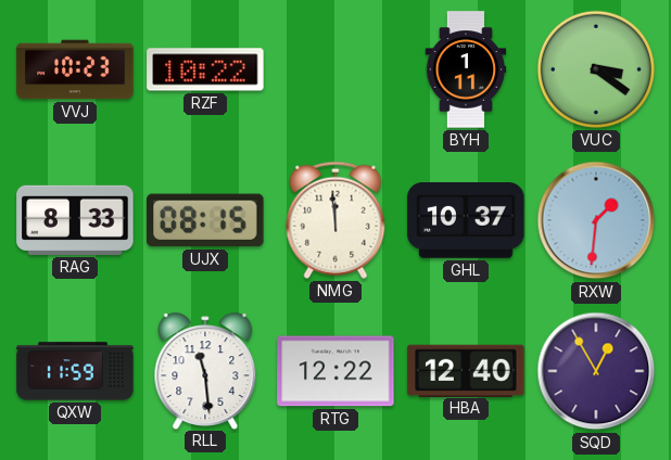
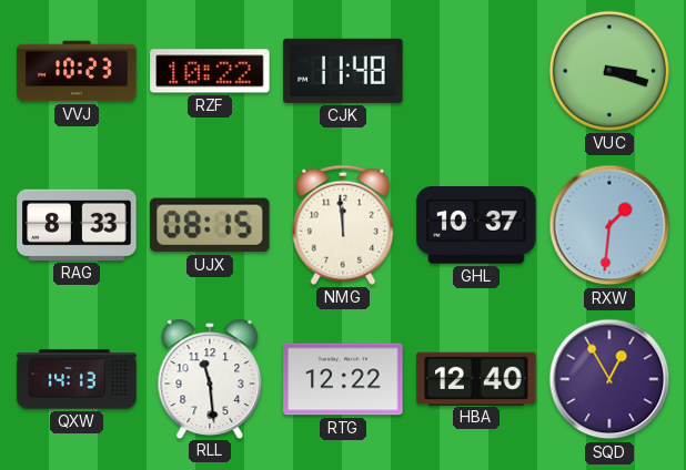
CJK: none -> 11:48 (343, 71)
BYH: 1:11 -> none (466, 69)
VUC: 3:21 -> 3:18 (609, 71)
QXW: 11:59 -> 14:13 (77, 379)
